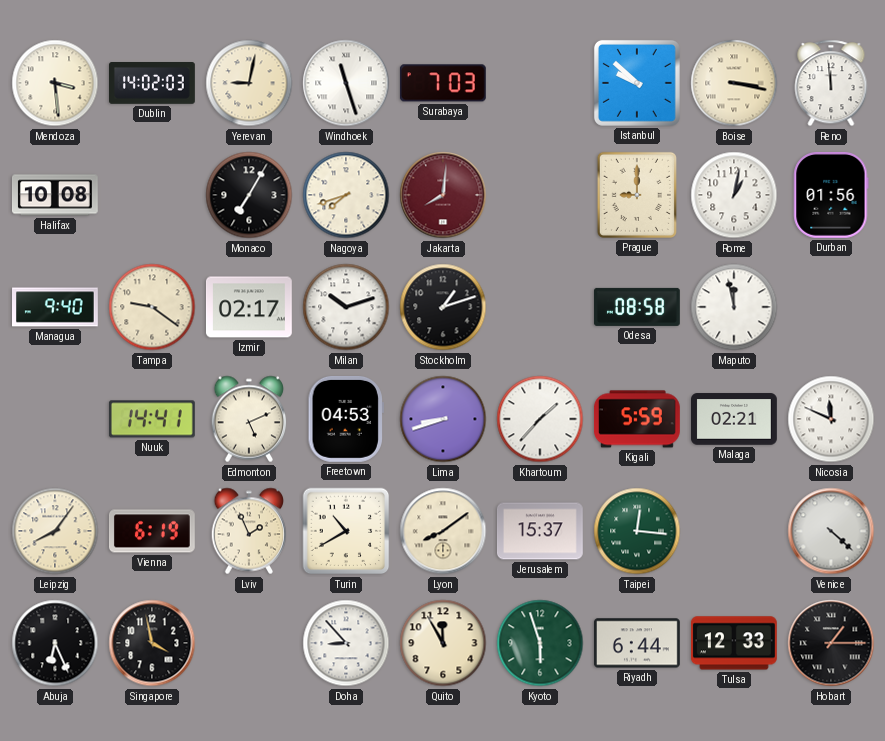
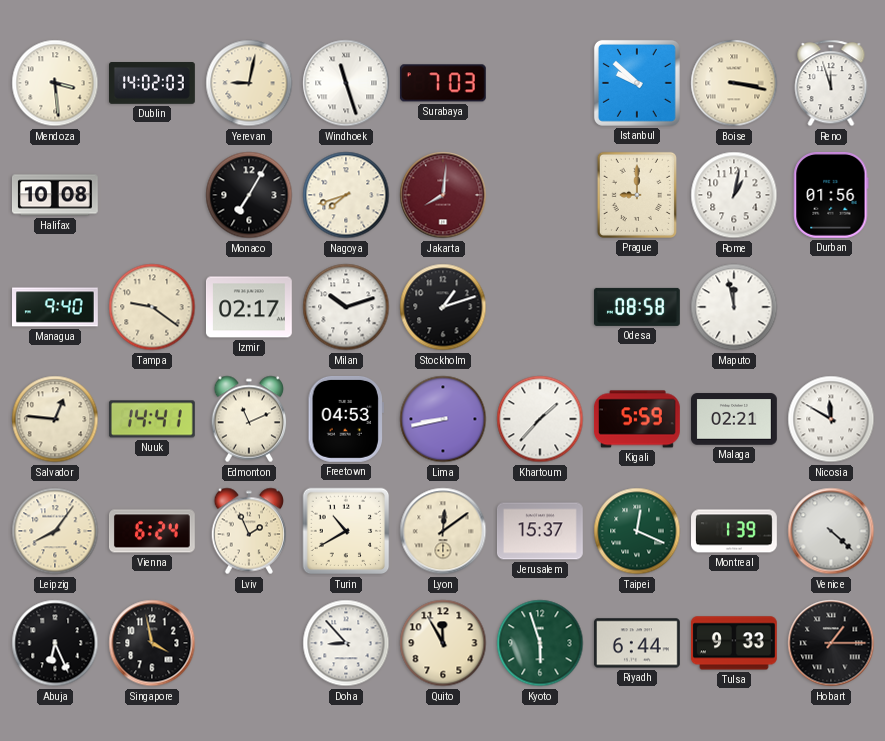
Reno: 11:59 -> 11:57 (831, 83)
Salvador: none -> 12:46 (55, 419)
Edmonton: 5:11 -> 11:11 (249, 419)
Lima: 8:42 -> 8:43 (443, 419)
Nicosia: 11:49 -> 11:50 (831, 419)
Vienna: 6:19 -> 6:24 (152, 531)
Lyon: 8:09 -> 12:09 (443, 531)
Taipei: 12:16 -> 12:19 (637, 531)
Montreal: none -> 1:39 (735, 531)
Tulsa: 12:33 -> 9:33 (734, 643)
